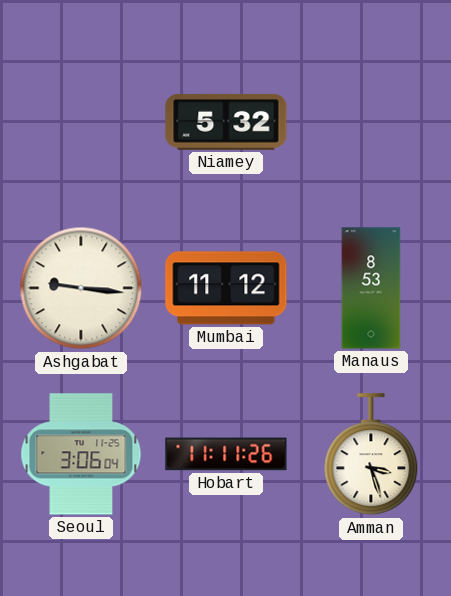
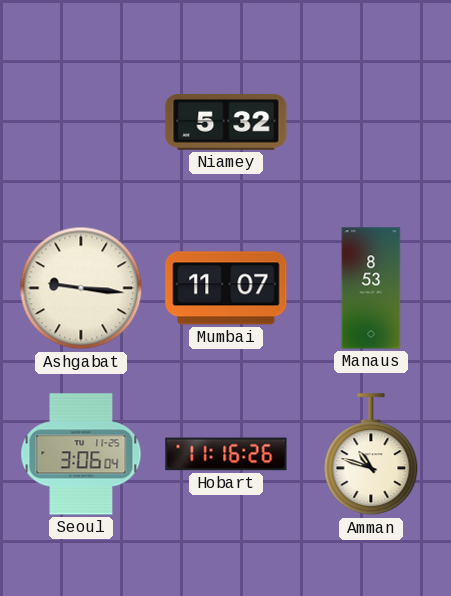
Mumbai: 11:12 -> 11:07 (226, 288)
Hobart: 11:11 -> 11:16 (226, 454)
Amman: 3:27 -> 10:48 (371, 455)
